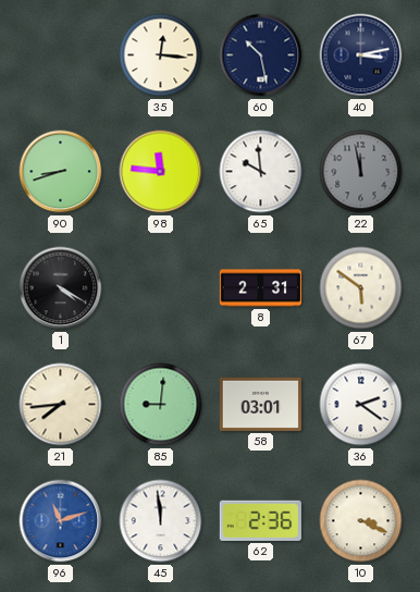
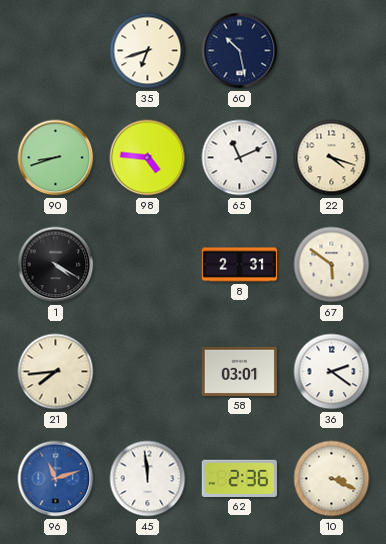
35: 12:16 -> 6:42 (148, 51)
40: 3:13 -> none (361, 55)
98: 11:46 -> 4:46 (148, 158)
65: 9:59 -> 11:11 (240, 158)
22: 11:58 -> 4:18 (332, 158)
22 dial: grey -> cream (332, 158)
85: 9:01 -> none (161, 405)
